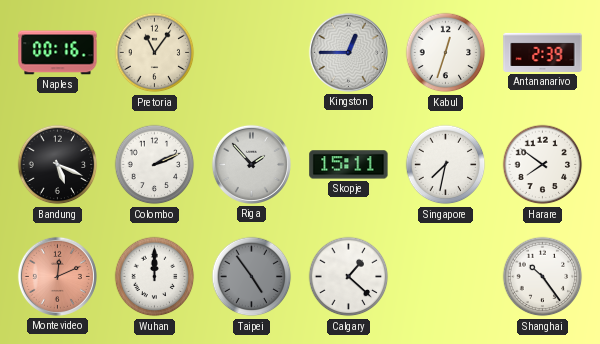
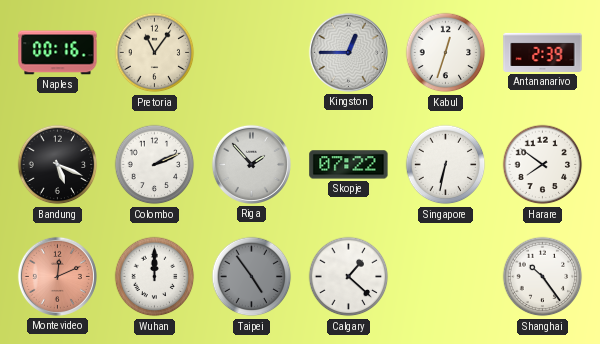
Skopje: 15:11 -> 07:22 (349, 165)
Singapore: 7:32 -> 6:32 (446, 165)
